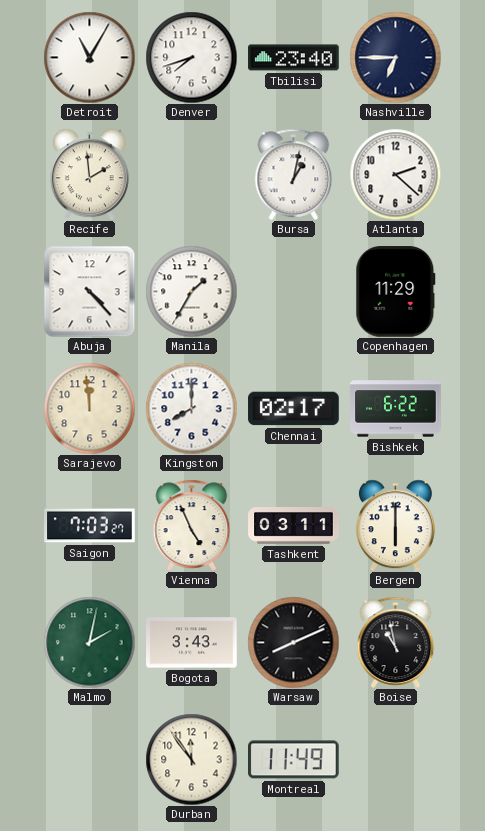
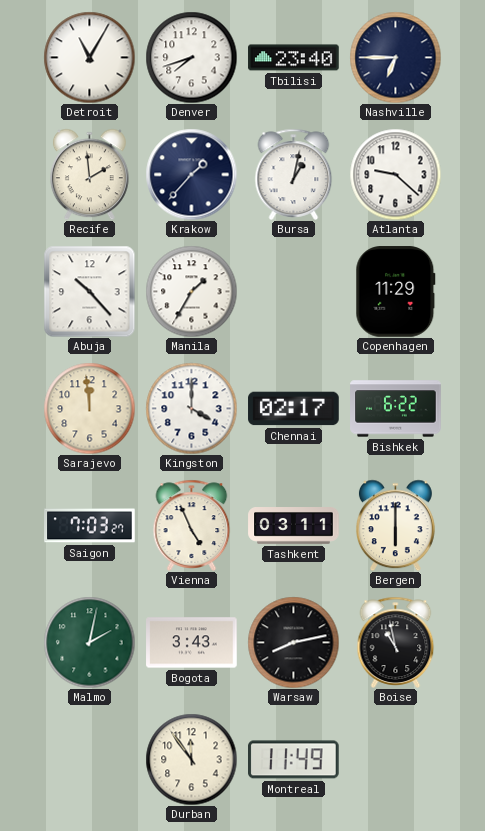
Krakow: none -> 1:37 (191, 174)
Atlanta: 2:22 -> 9:22 (395, 174)
Abuja: 4:23 -> 10:23 (89, 291)
Kingston: 8:00 -> 4:00 (191, 408)
Warsaw: 8:11 -> 8:13 (293, 642)
